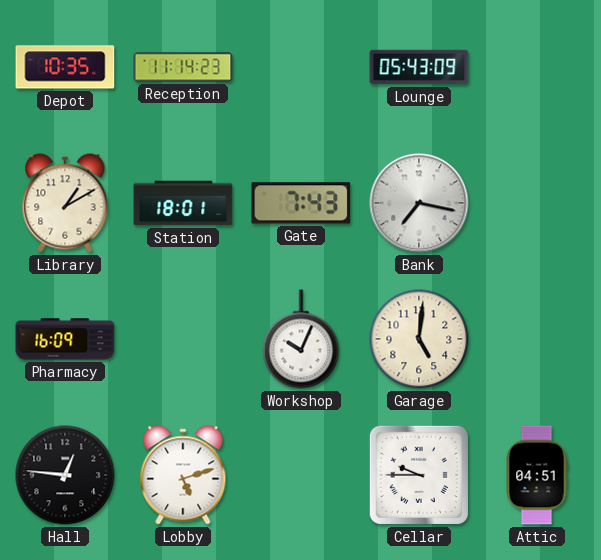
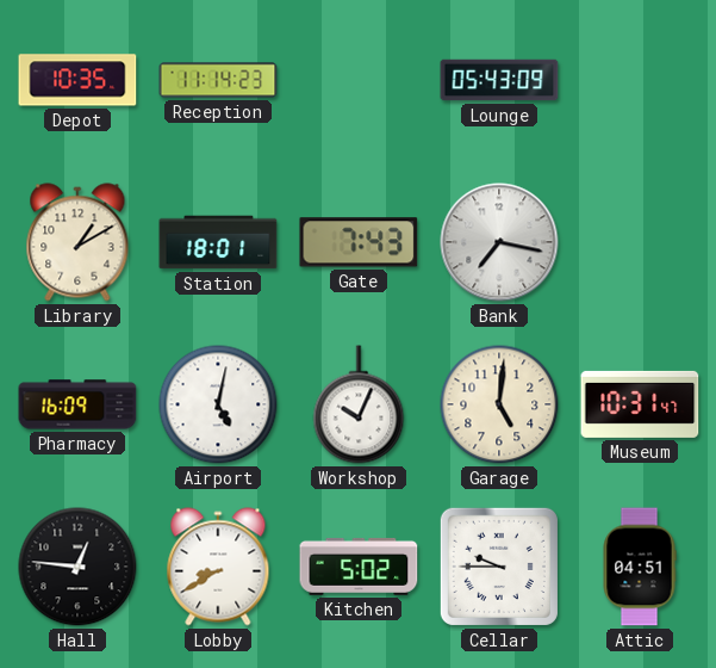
Airport: none -> 5:02 (218, 404)
Museum: none -> 10:31 (640, 404)
Lobby: 5:12 -> 8:40 (218, 567)
Kitchen: none -> 5:02 (359, 567)
